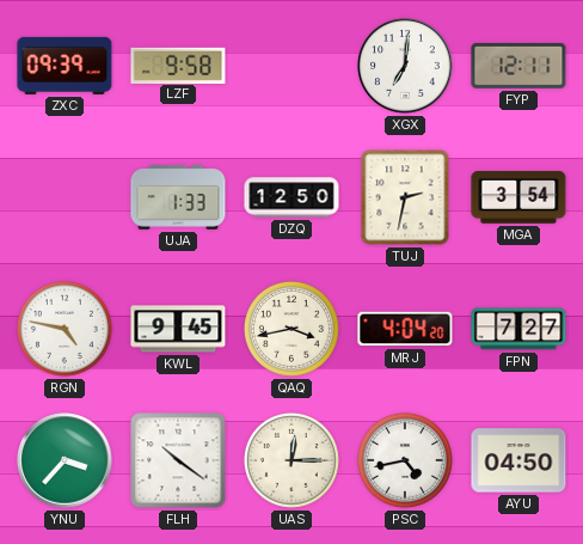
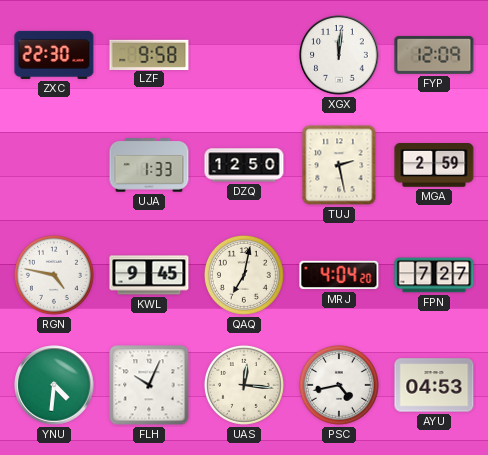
ZXC: 09:39 -> 22:30 (54, 55)
XGX: 7:01 -> 12:01 (339, 55)
FYP: 12:11 -> 12:09 (434, 55)
TUJ: 2:32 -> 2:28 (339, 165)
MGA: 3:54 -> 2:59 (434, 165)
QAQ: 3:43 -> 7:02 (244, 275)
YNU: 3:37 -> 4:31 (54, 385)
FLH: 10:21 -> 10:04 (149, 385)
UAS: 12:15 -> 12:16 (244, 385)
AYU: 04:50 -> 04:53 (434, 385)
